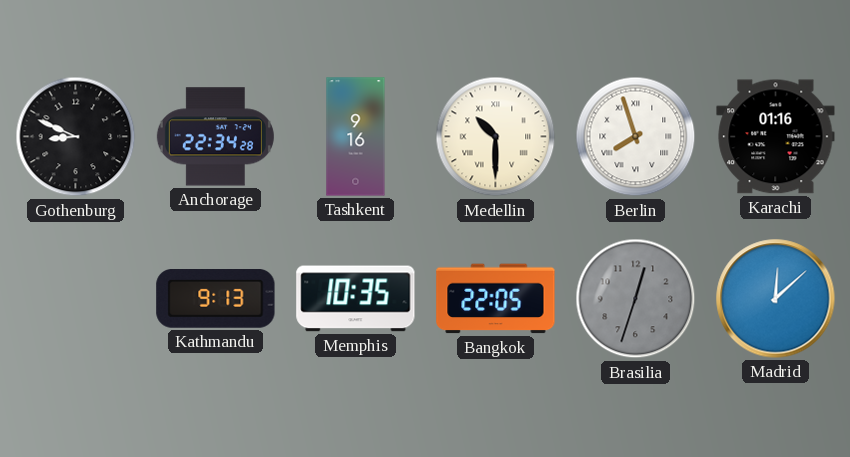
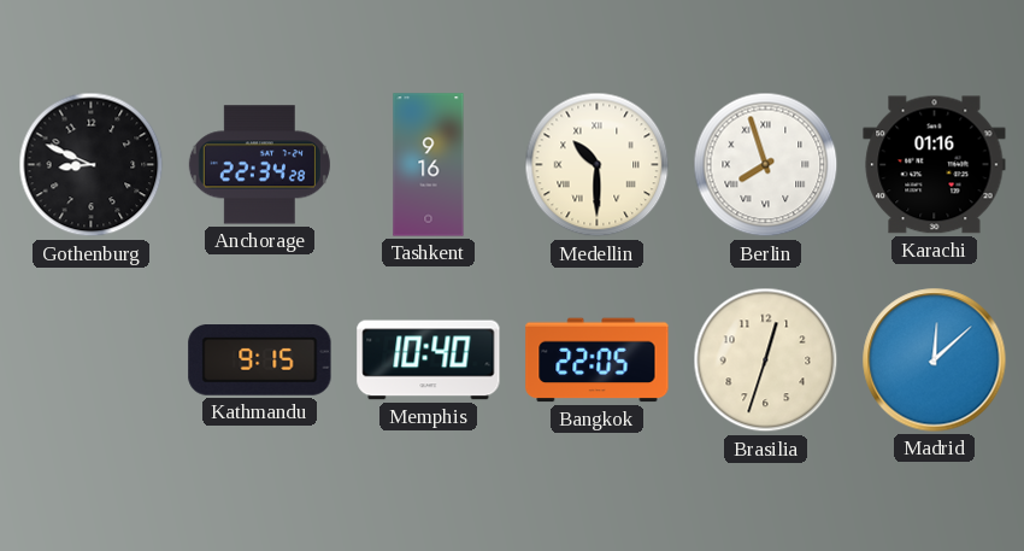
Kathmandu: 9:13 -> 9:15 (260, 361)
Memphis: 10:35 -> 10:40 (429, 361)
Brasilia dial: grey -> cream (766, 361)
